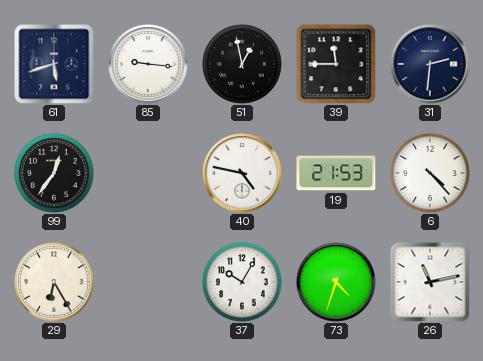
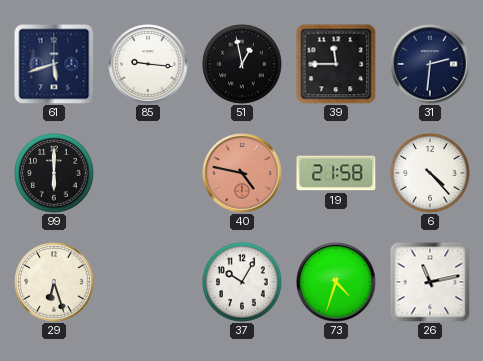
99: 12:36 -> 6:00 (54, 173)
40 dial: white -> salmon (242, 173)
19: 21:53 -> 21:58 (336, 173)
29: 6:25 -> 6:27 (54, 282)
